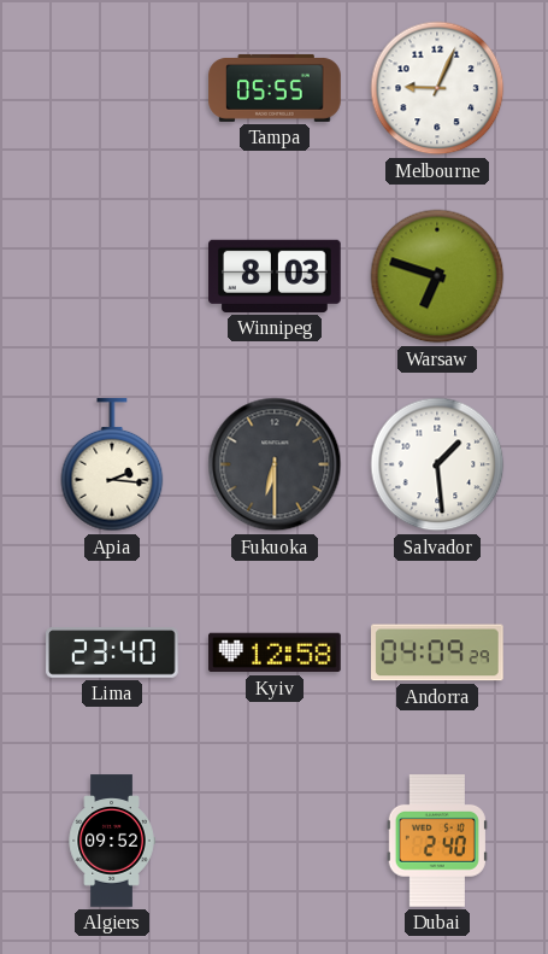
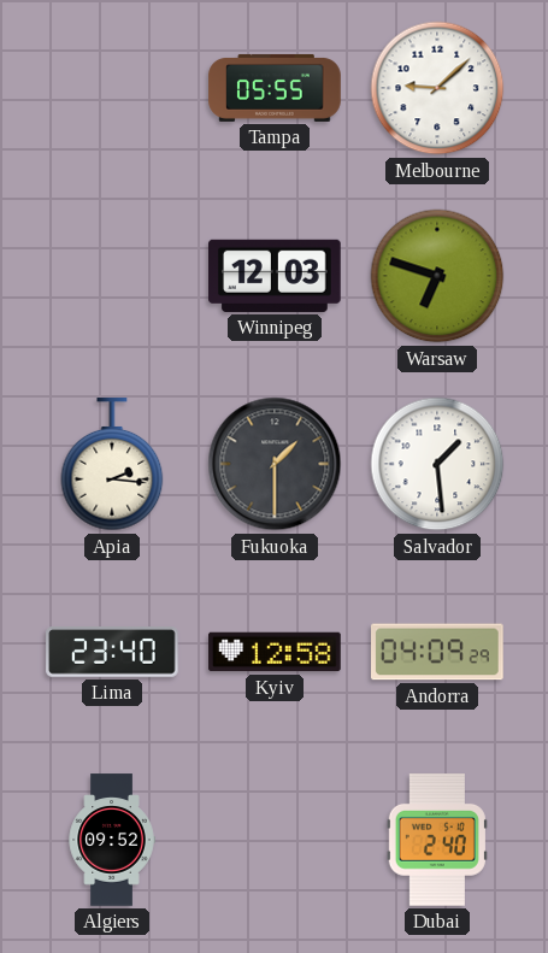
Melbourne: 9:04 -> 9:08 (437, 88)
Winnipeg: 8:03 -> 12:03 (276, 276)
Fukuoka: 6:30 -> 1:30 (275, 464)
